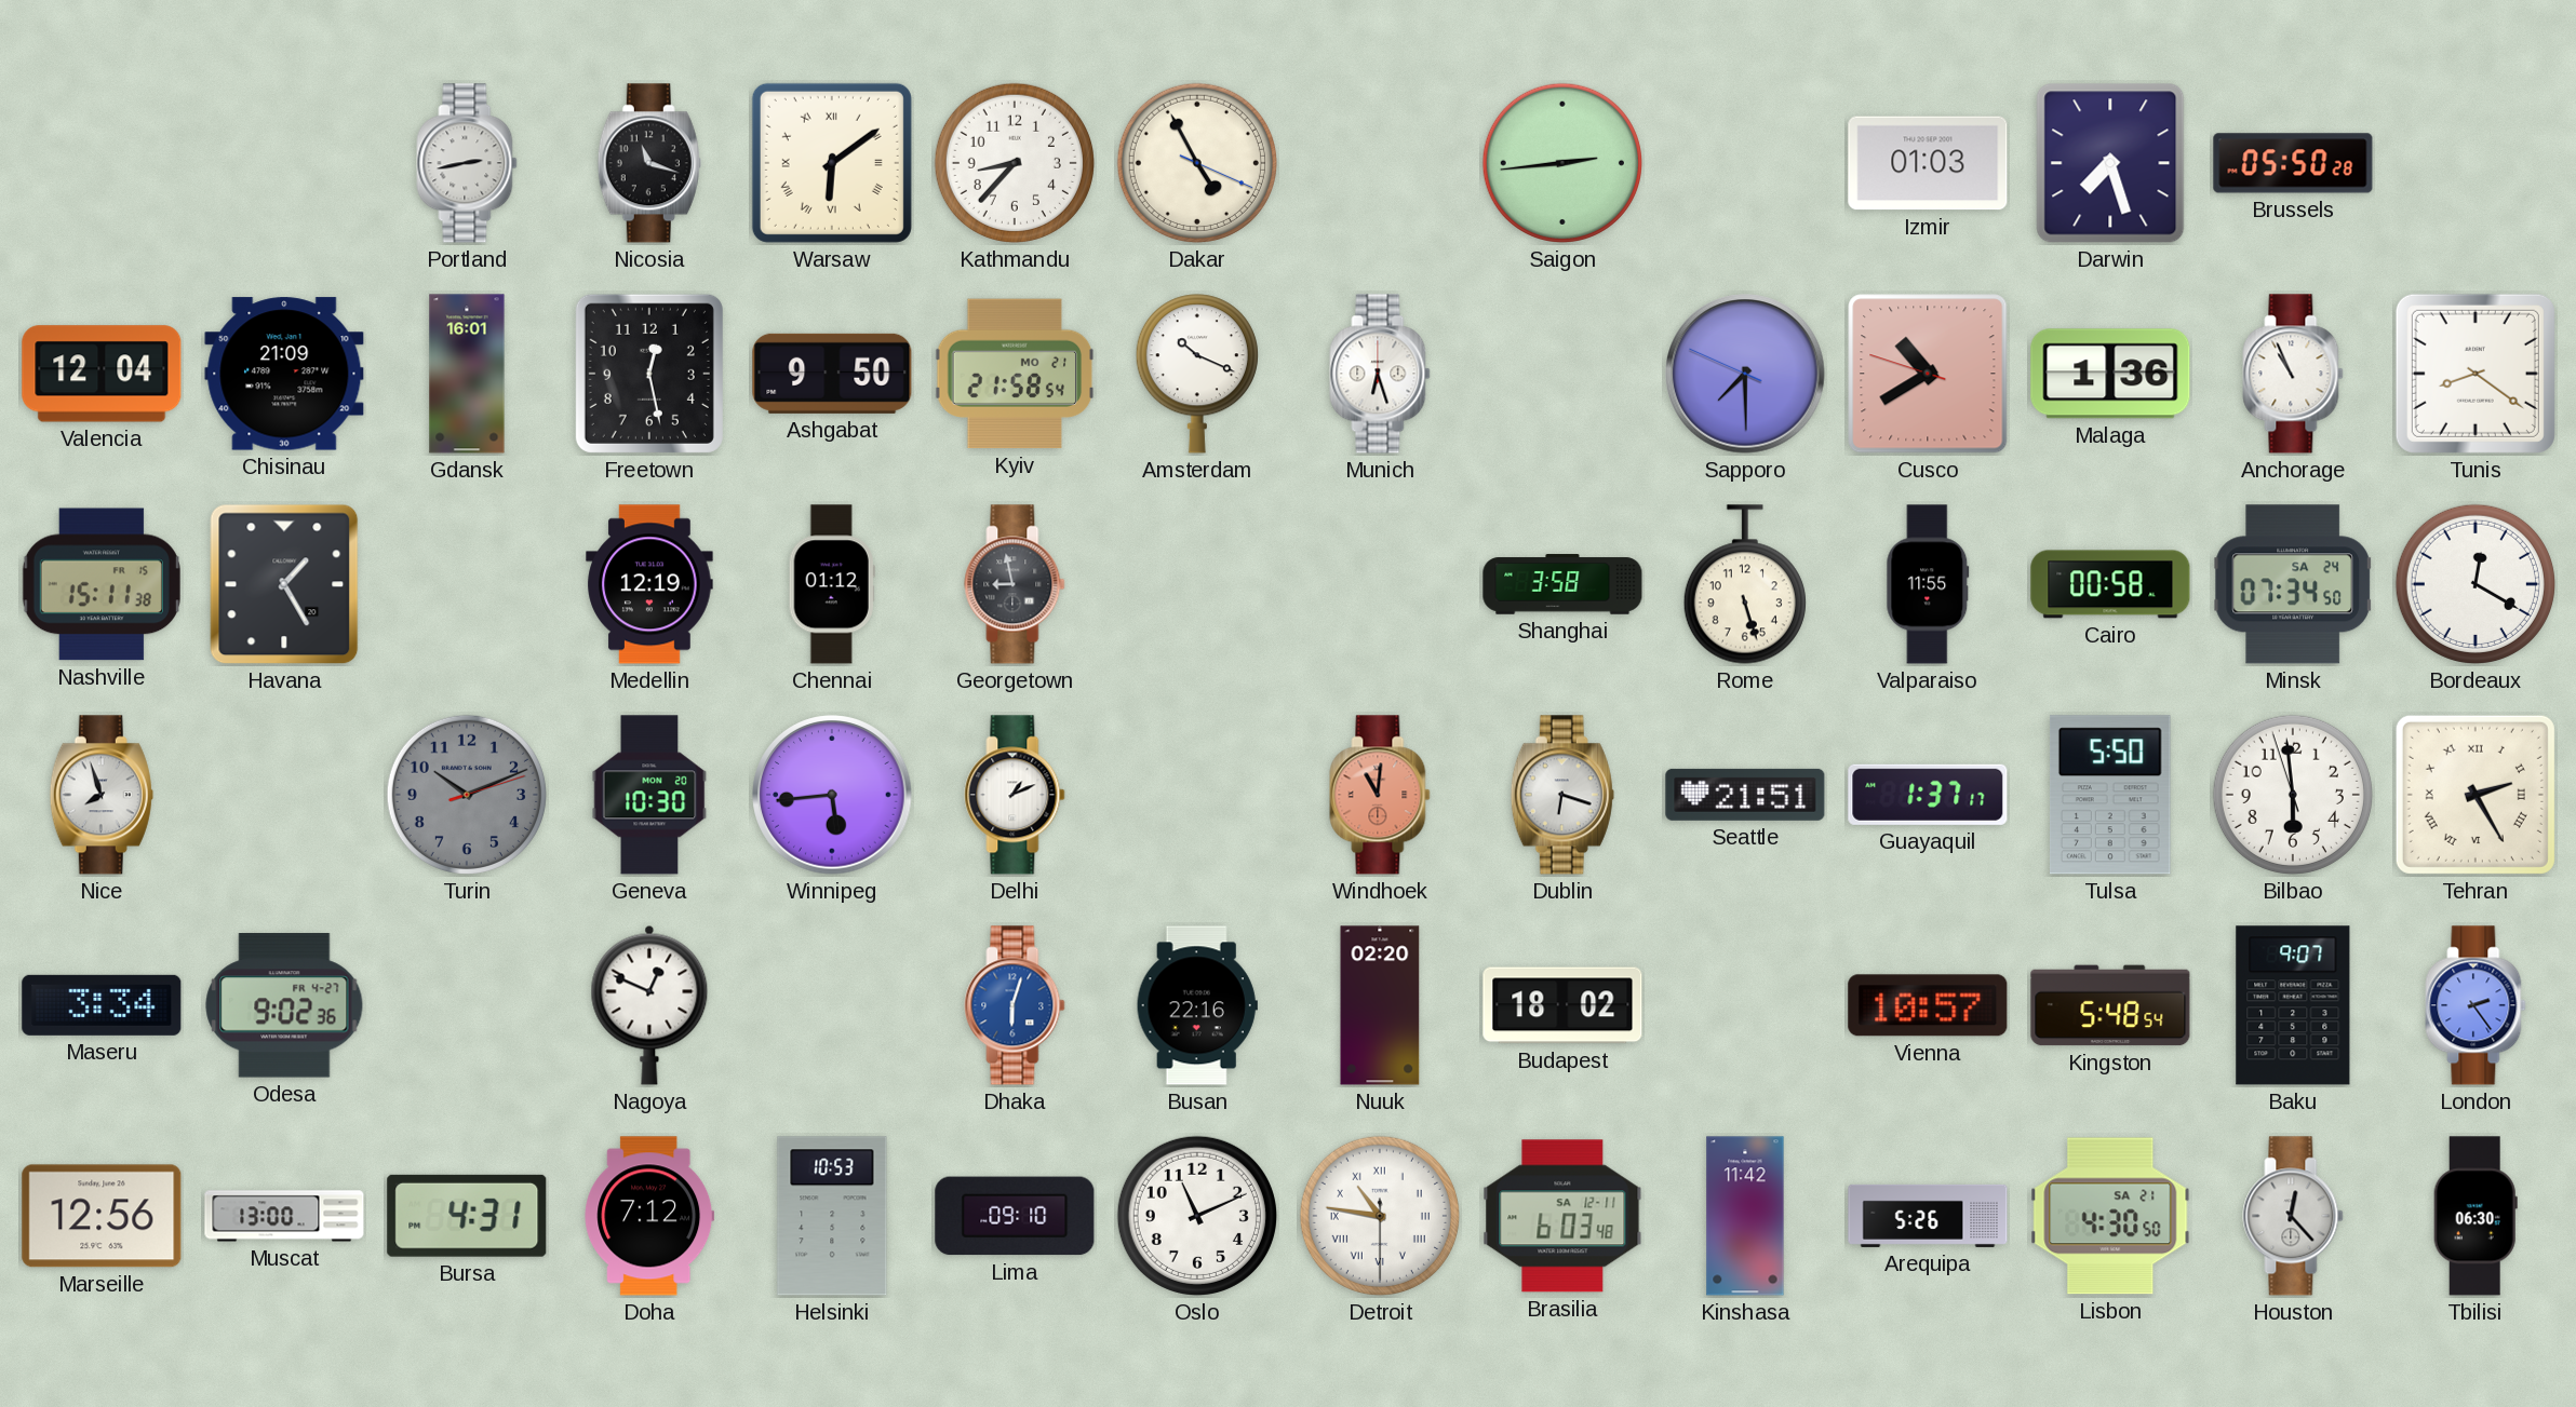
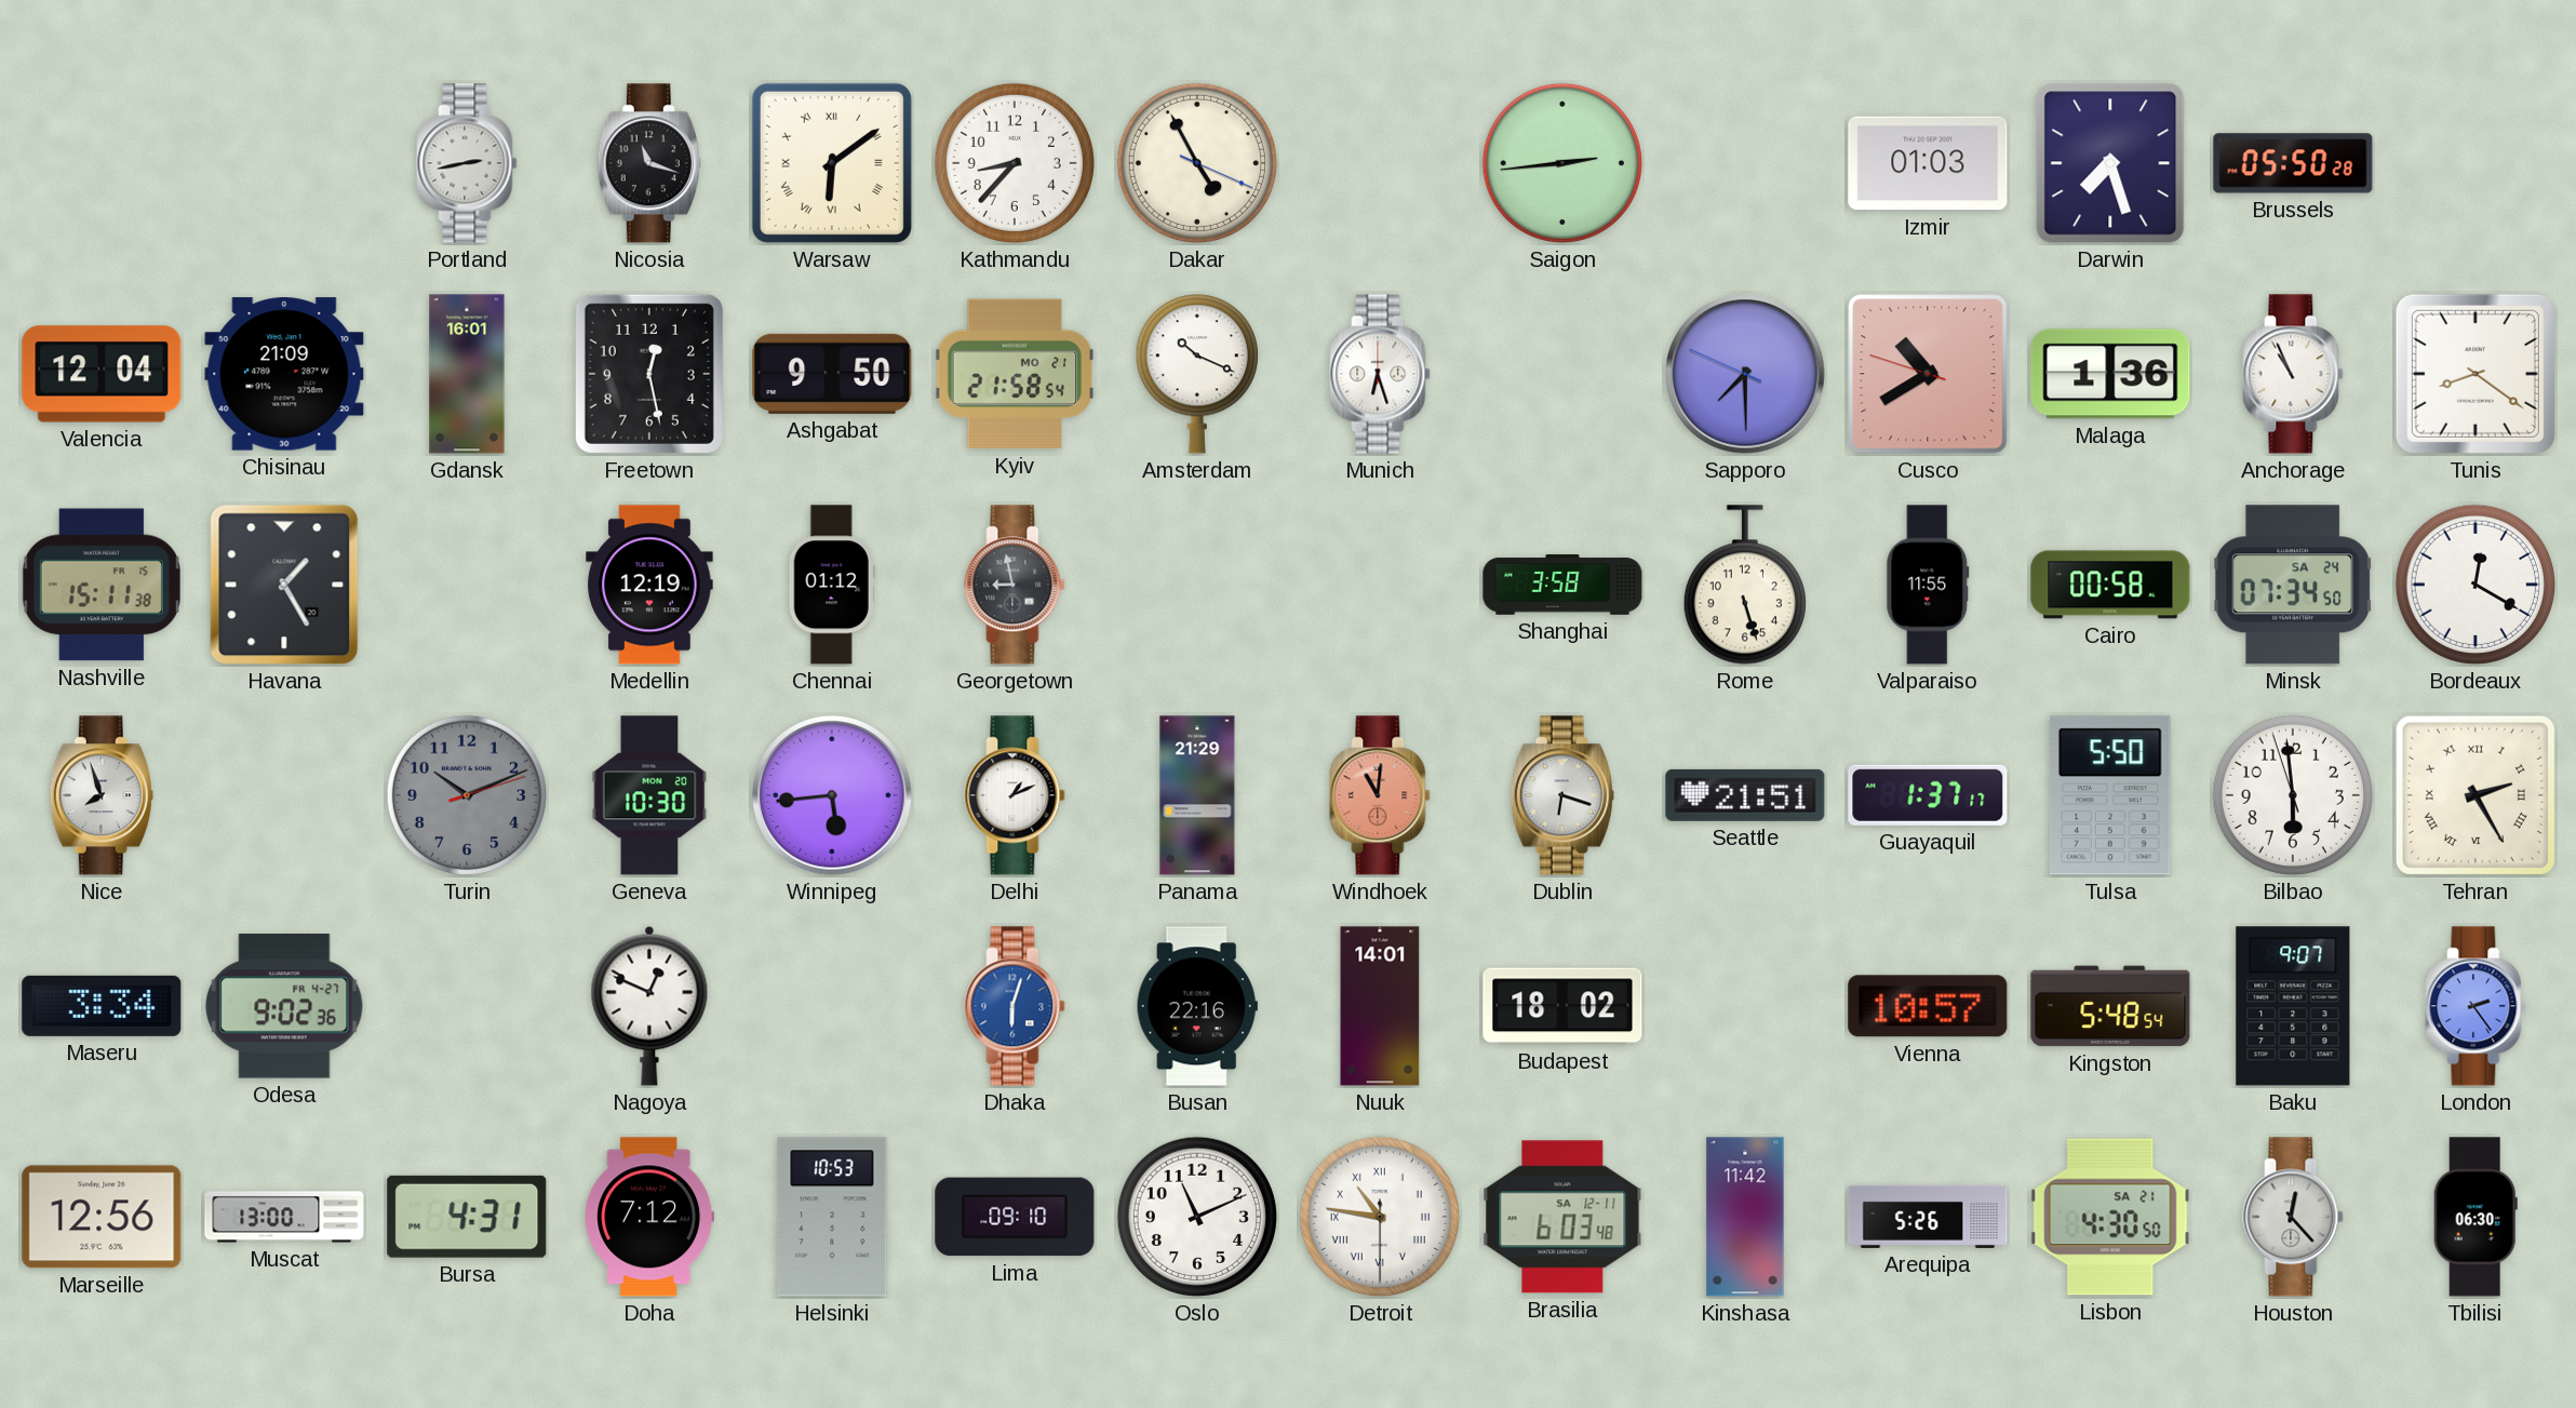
Panama: none -> 21:29 (1197, 795)
Nuuk: 02:20 -> 14:01 (1380, 1006)
